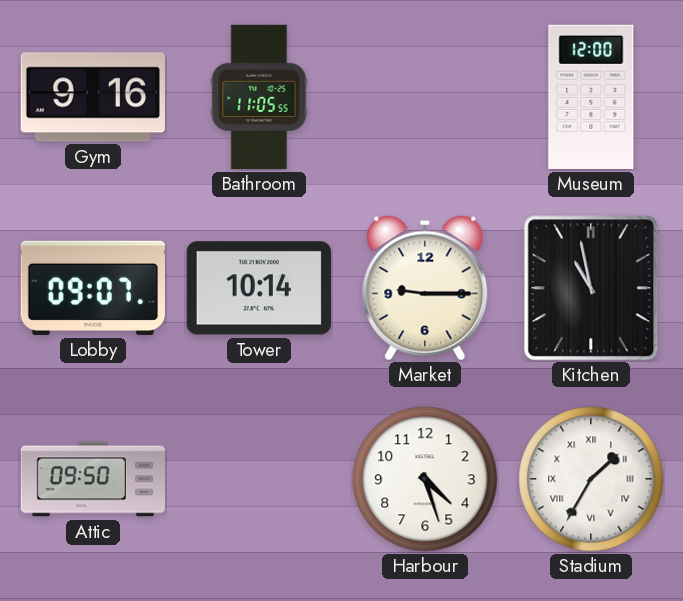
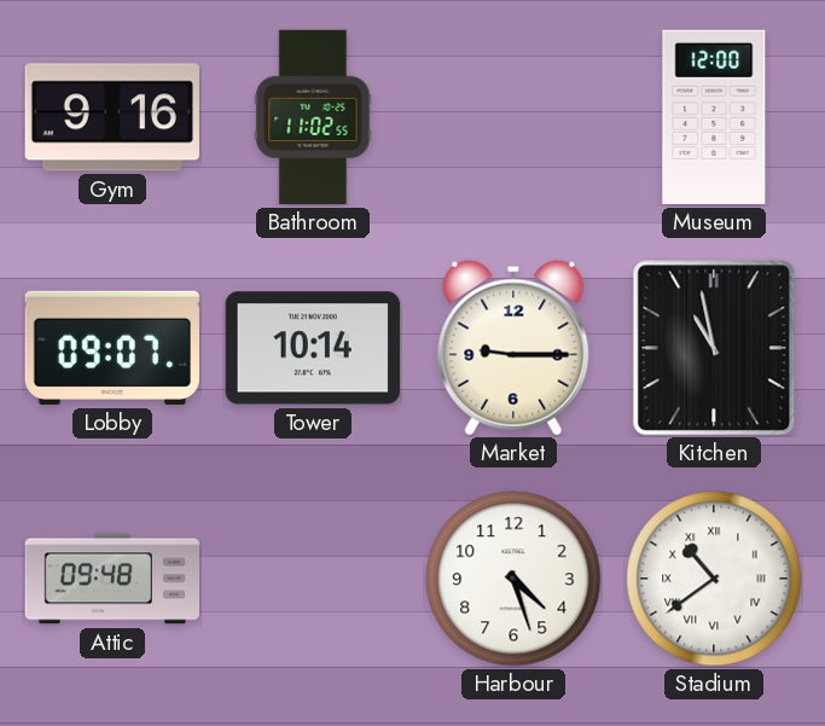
Bathroom: 11:05 -> 11:02 (313, 117)
Attic: 09:50 -> 09:48 (112, 579)
Stadium: 1:35 -> 10:39 (714, 579)
